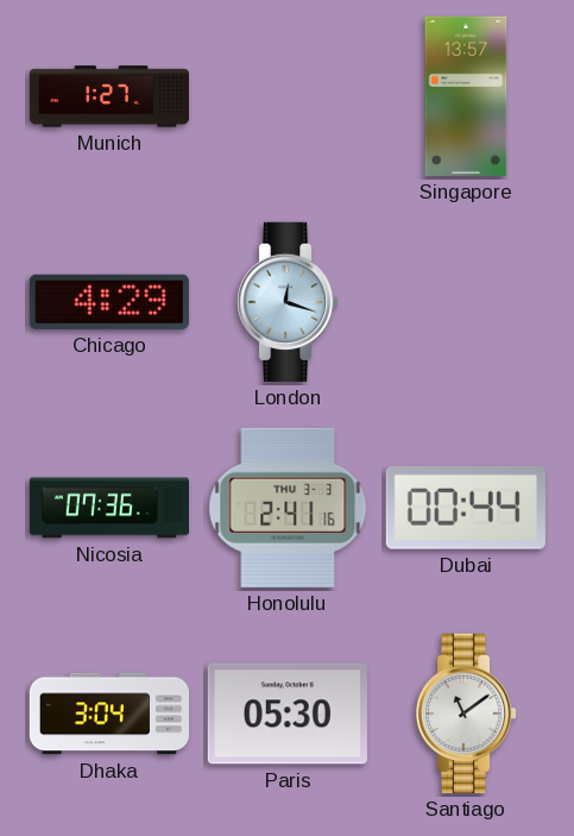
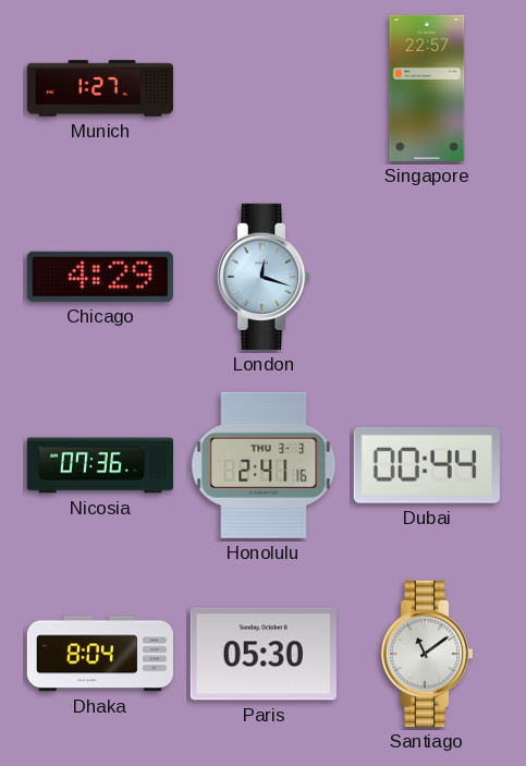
Singapore: 13:57 -> 22:57 (427, 88)
Dhaka: 3:04 -> 8:04 (99, 654)
